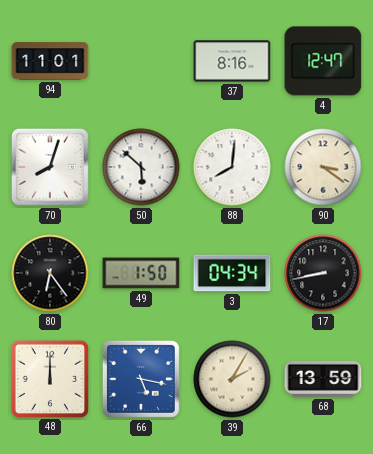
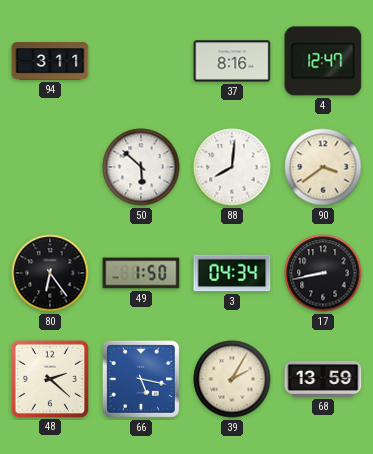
94: 11:01 -> 3:11 (50, 61)
70: 8:03 -> none (50, 167)
90: 3:21 -> 3:39 (323, 167)
48: 12:00 -> 2:22 (49, 378)
